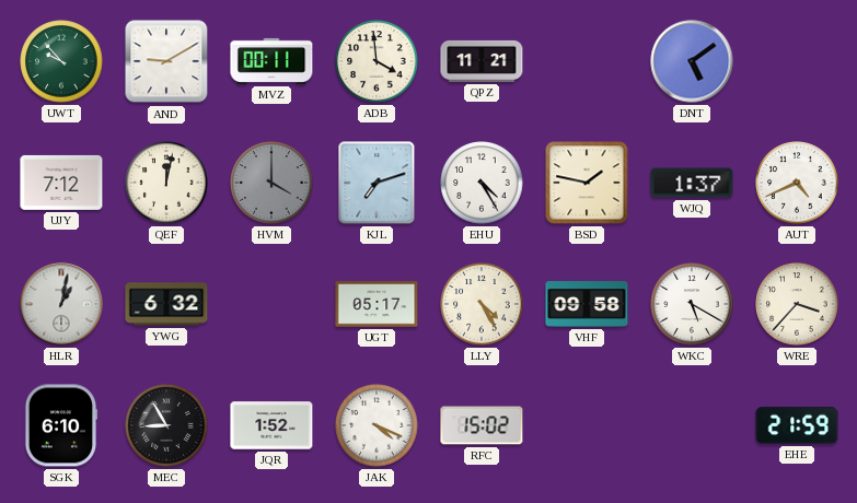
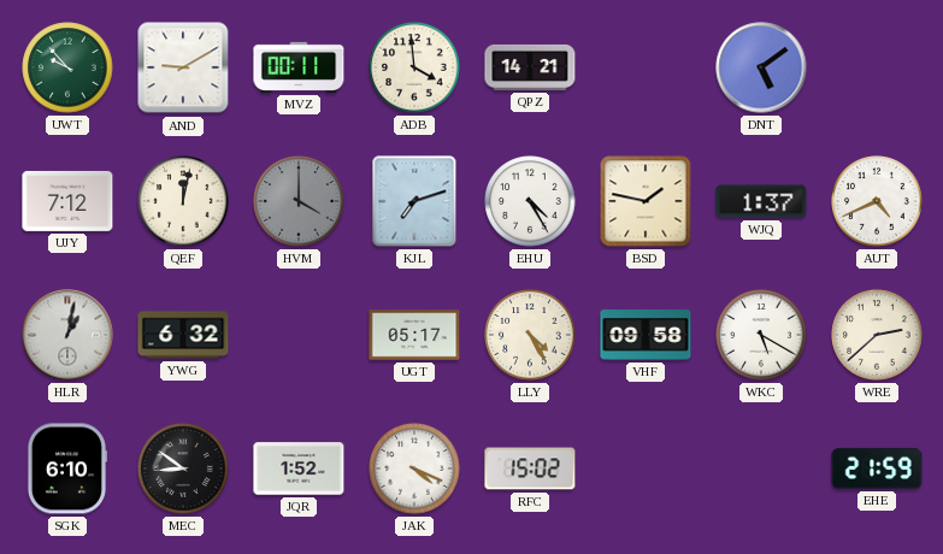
QPZ: 11:21 -> 14:21 (530, 67)
WRE: 3:37 -> 2:38 (877, 335)
MEC: 8:55 -> 8:51 (183, 468)
